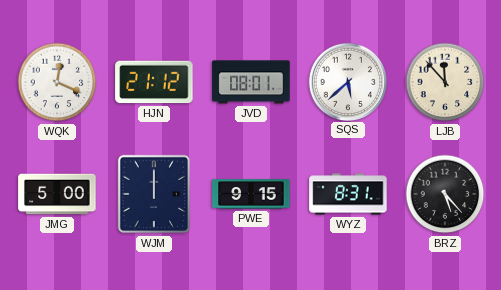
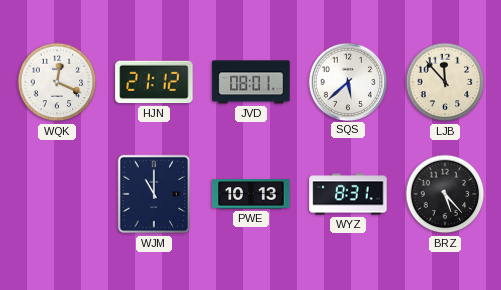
JMG: 5:00 -> none (57, 194)
WJM: 12:00 -> 11:00 (154, 194)
PWE: 9:15 -> 10:13 (251, 194)
